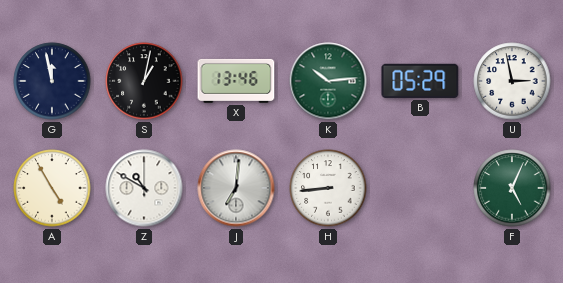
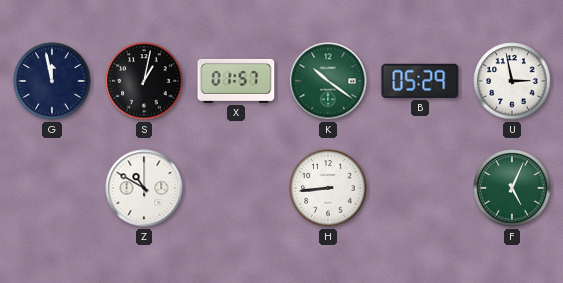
X: 13:46 -> 01:57 (236, 81)
K: 10:14 -> 10:21 (328, 81)
A: 4:55 -> none (52, 188)
J: 7:01 -> none (236, 188)
